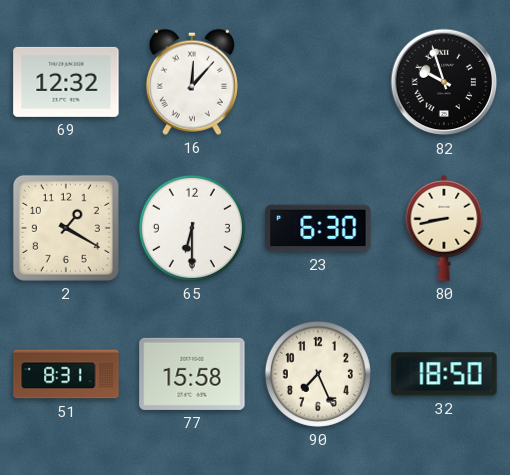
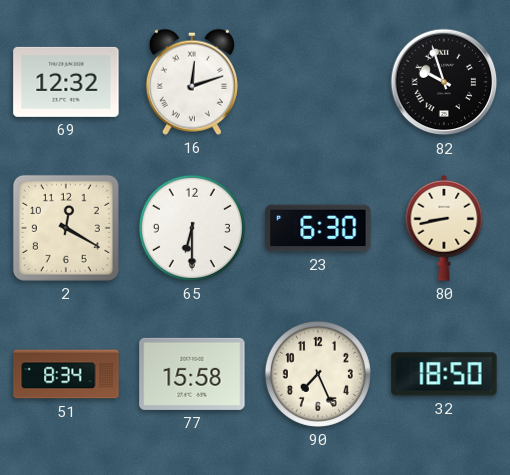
16: 12:07 -> 12:12 (192, 82)
2: 1:20 -> 12:20 (66, 228)
51: 8:31 -> 8:34 (66, 374)
